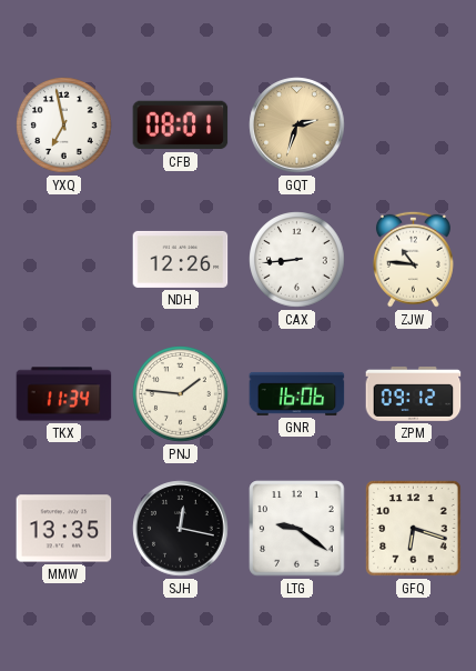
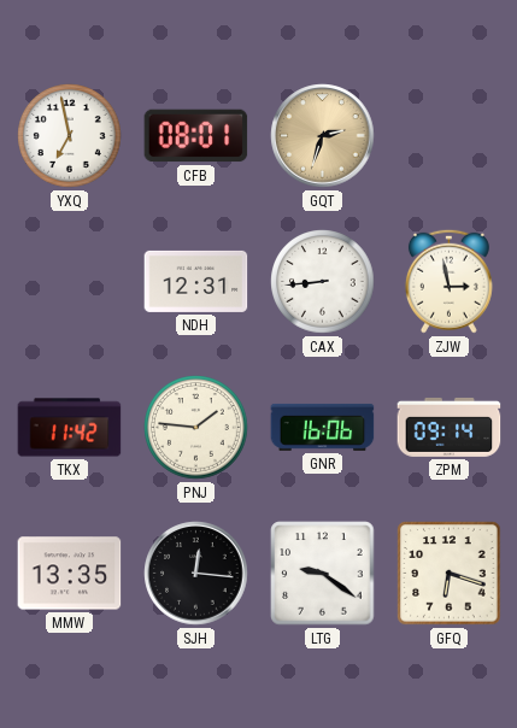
NDH: 12:26 -> 12:31 (196, 281)
ZJW: 10:46 -> 2:58 (448, 281)
TKX: 11:34 -> 11:42 (70, 428)
ZPM: 09:12 -> 09:14 (450, 427)
SJH: 12:17 -> 12:16 (196, 574)
